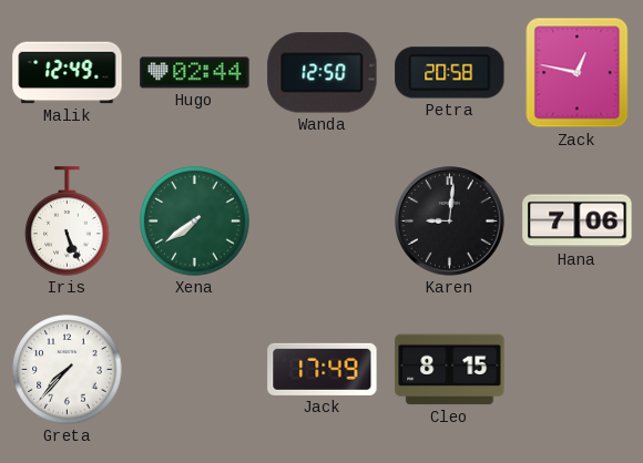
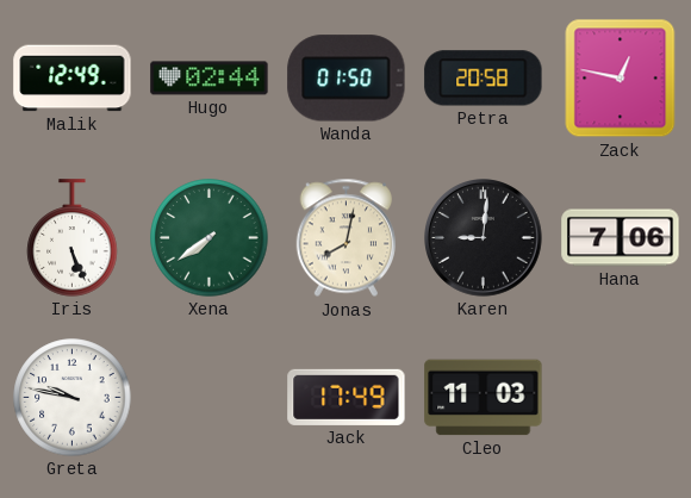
Wanda: 12:50 -> 01:50 (347, 79)
Jonas: none -> 8:02 (345, 238)
Greta: 7:37 -> 9:47 (73, 398)
Cleo: 8:15 -> 11:03 (484, 398)
